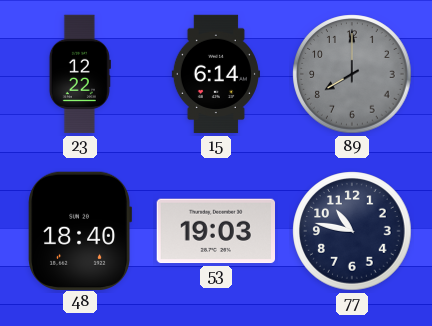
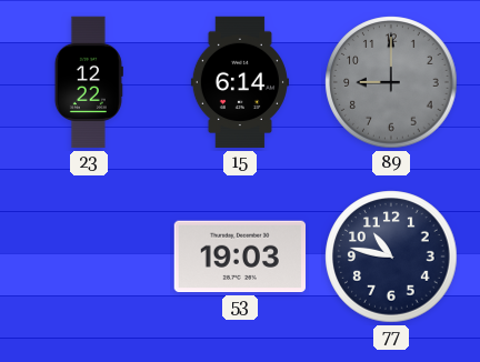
89: 8:00 -> 9:00 (391, 82)
48: 18:40 -> none (80, 231)
